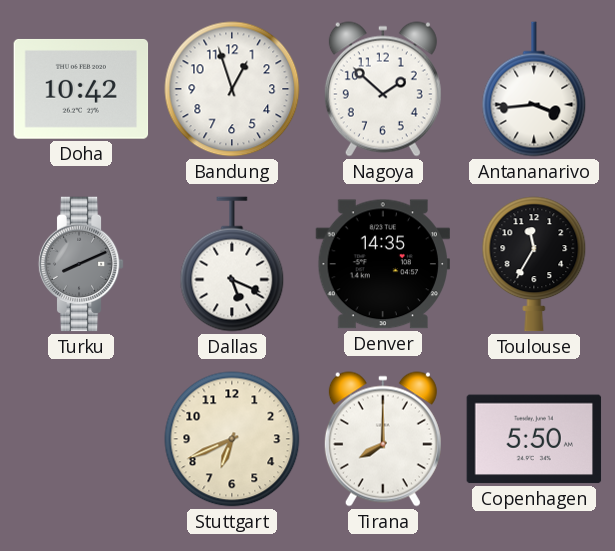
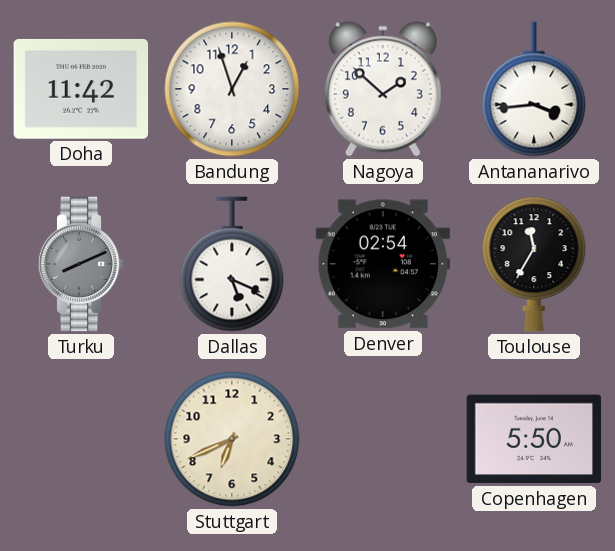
Doha: 10:42 -> 11:42 (81, 89)
Denver: 14:35 -> 02:54 (382, 264)
Tirana: 8:00 -> none (383, 439)
